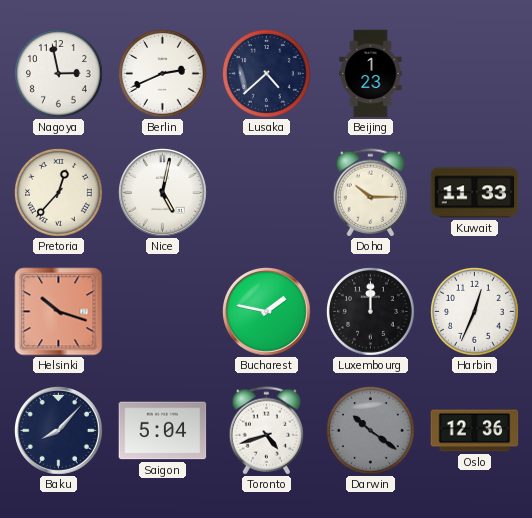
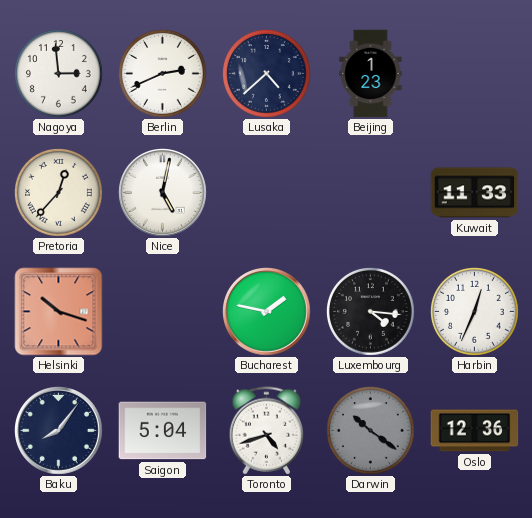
Nagoya: 2:58 -> 2:59 (59, 74)
Doha: 10:15 -> none (370, 193)
Luxembourg: 12:00 -> 4:16 (371, 312)
Baku: 8:07 -> 8:06 (59, 431)
